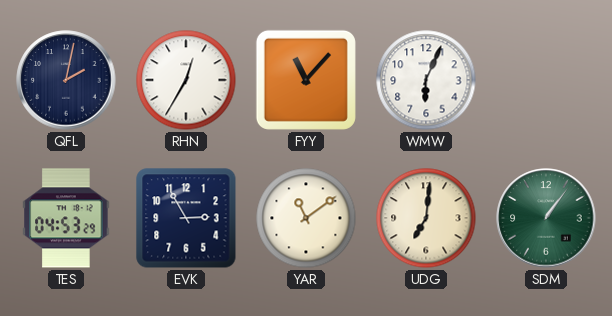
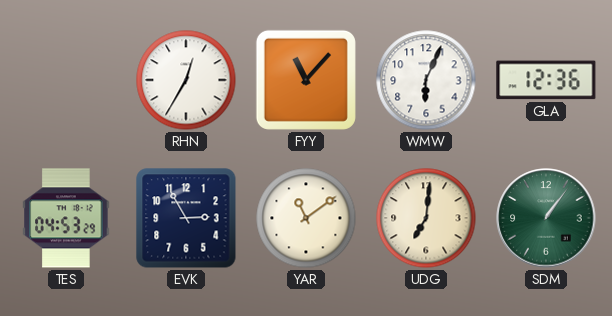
QFL: 2:02 -> none (66, 80)
GLA: none -> 12:36 (546, 80)
